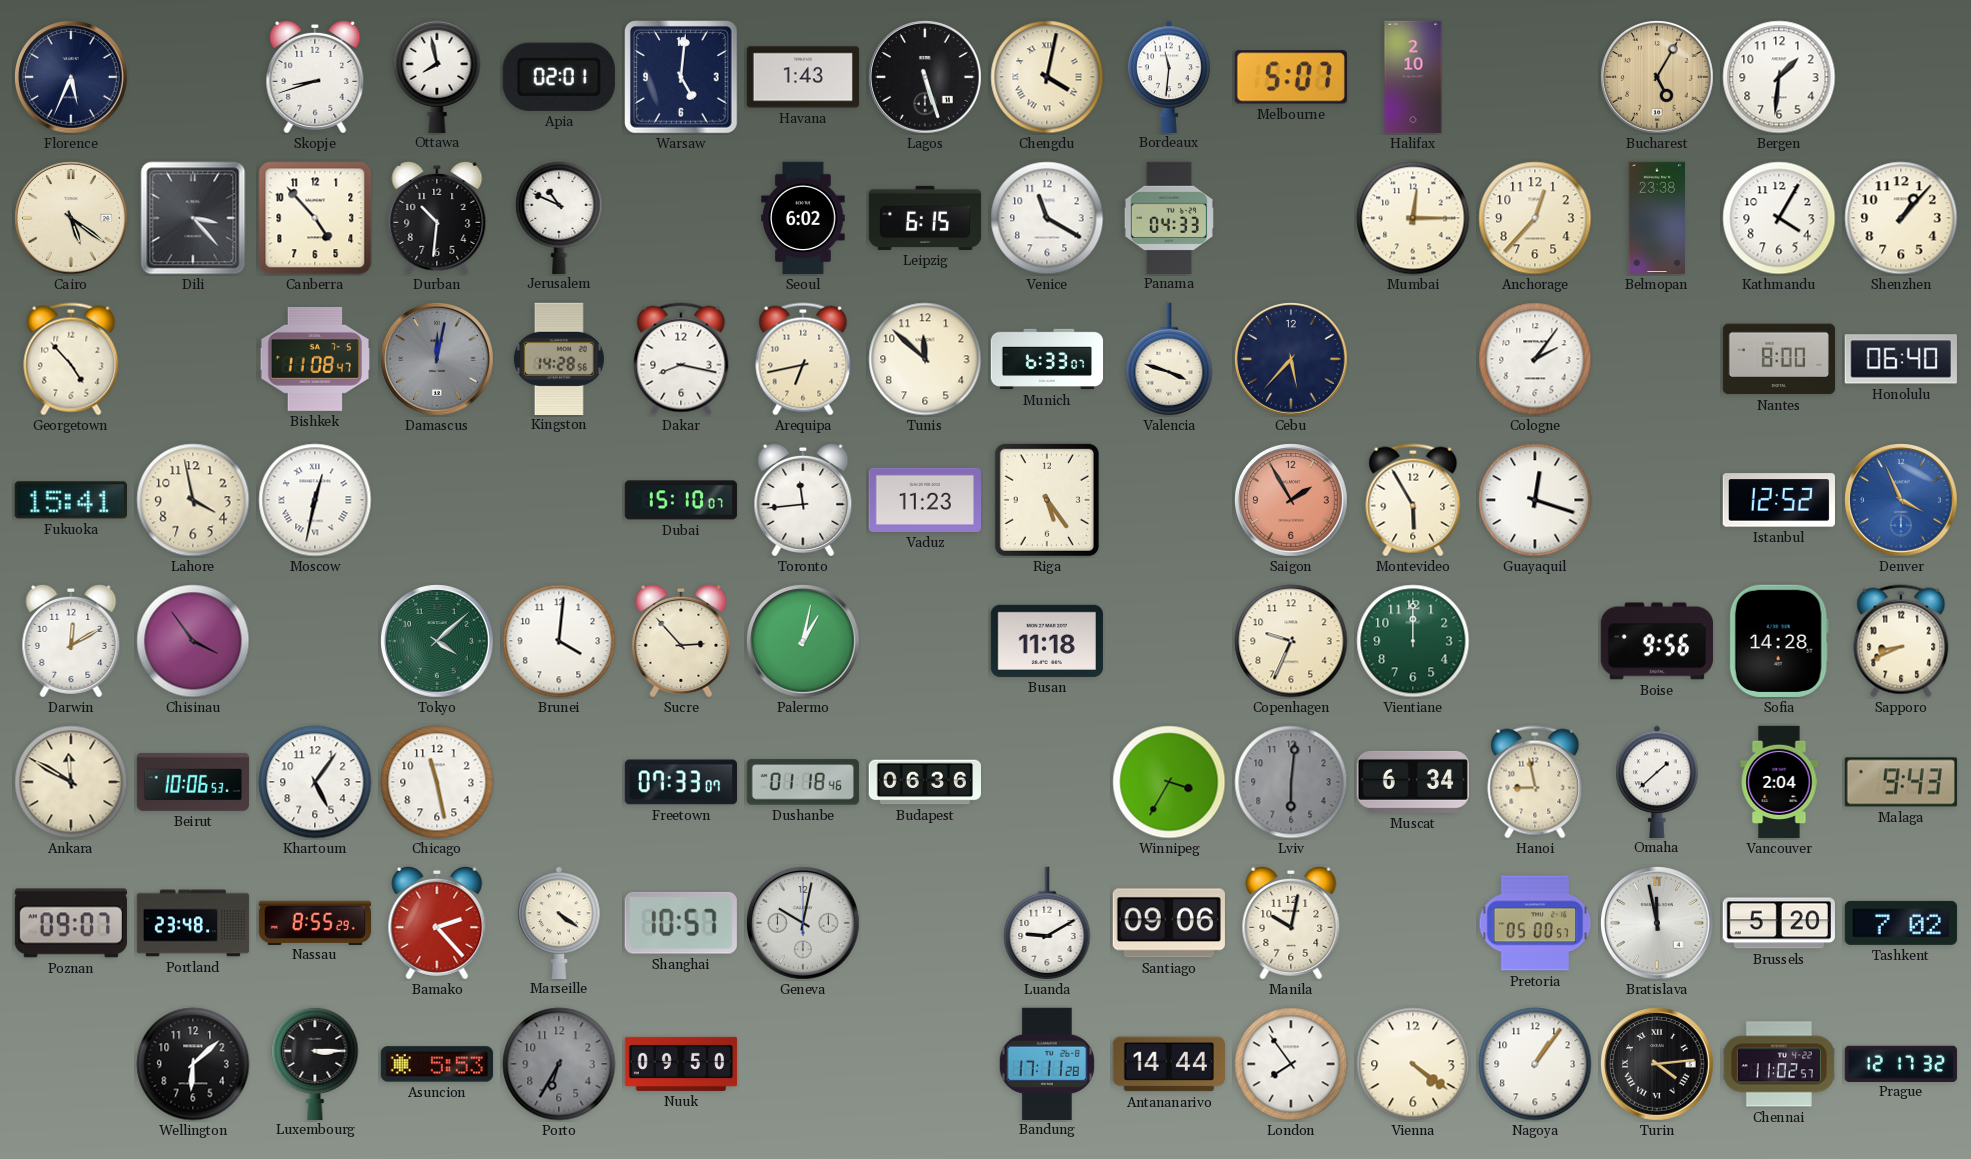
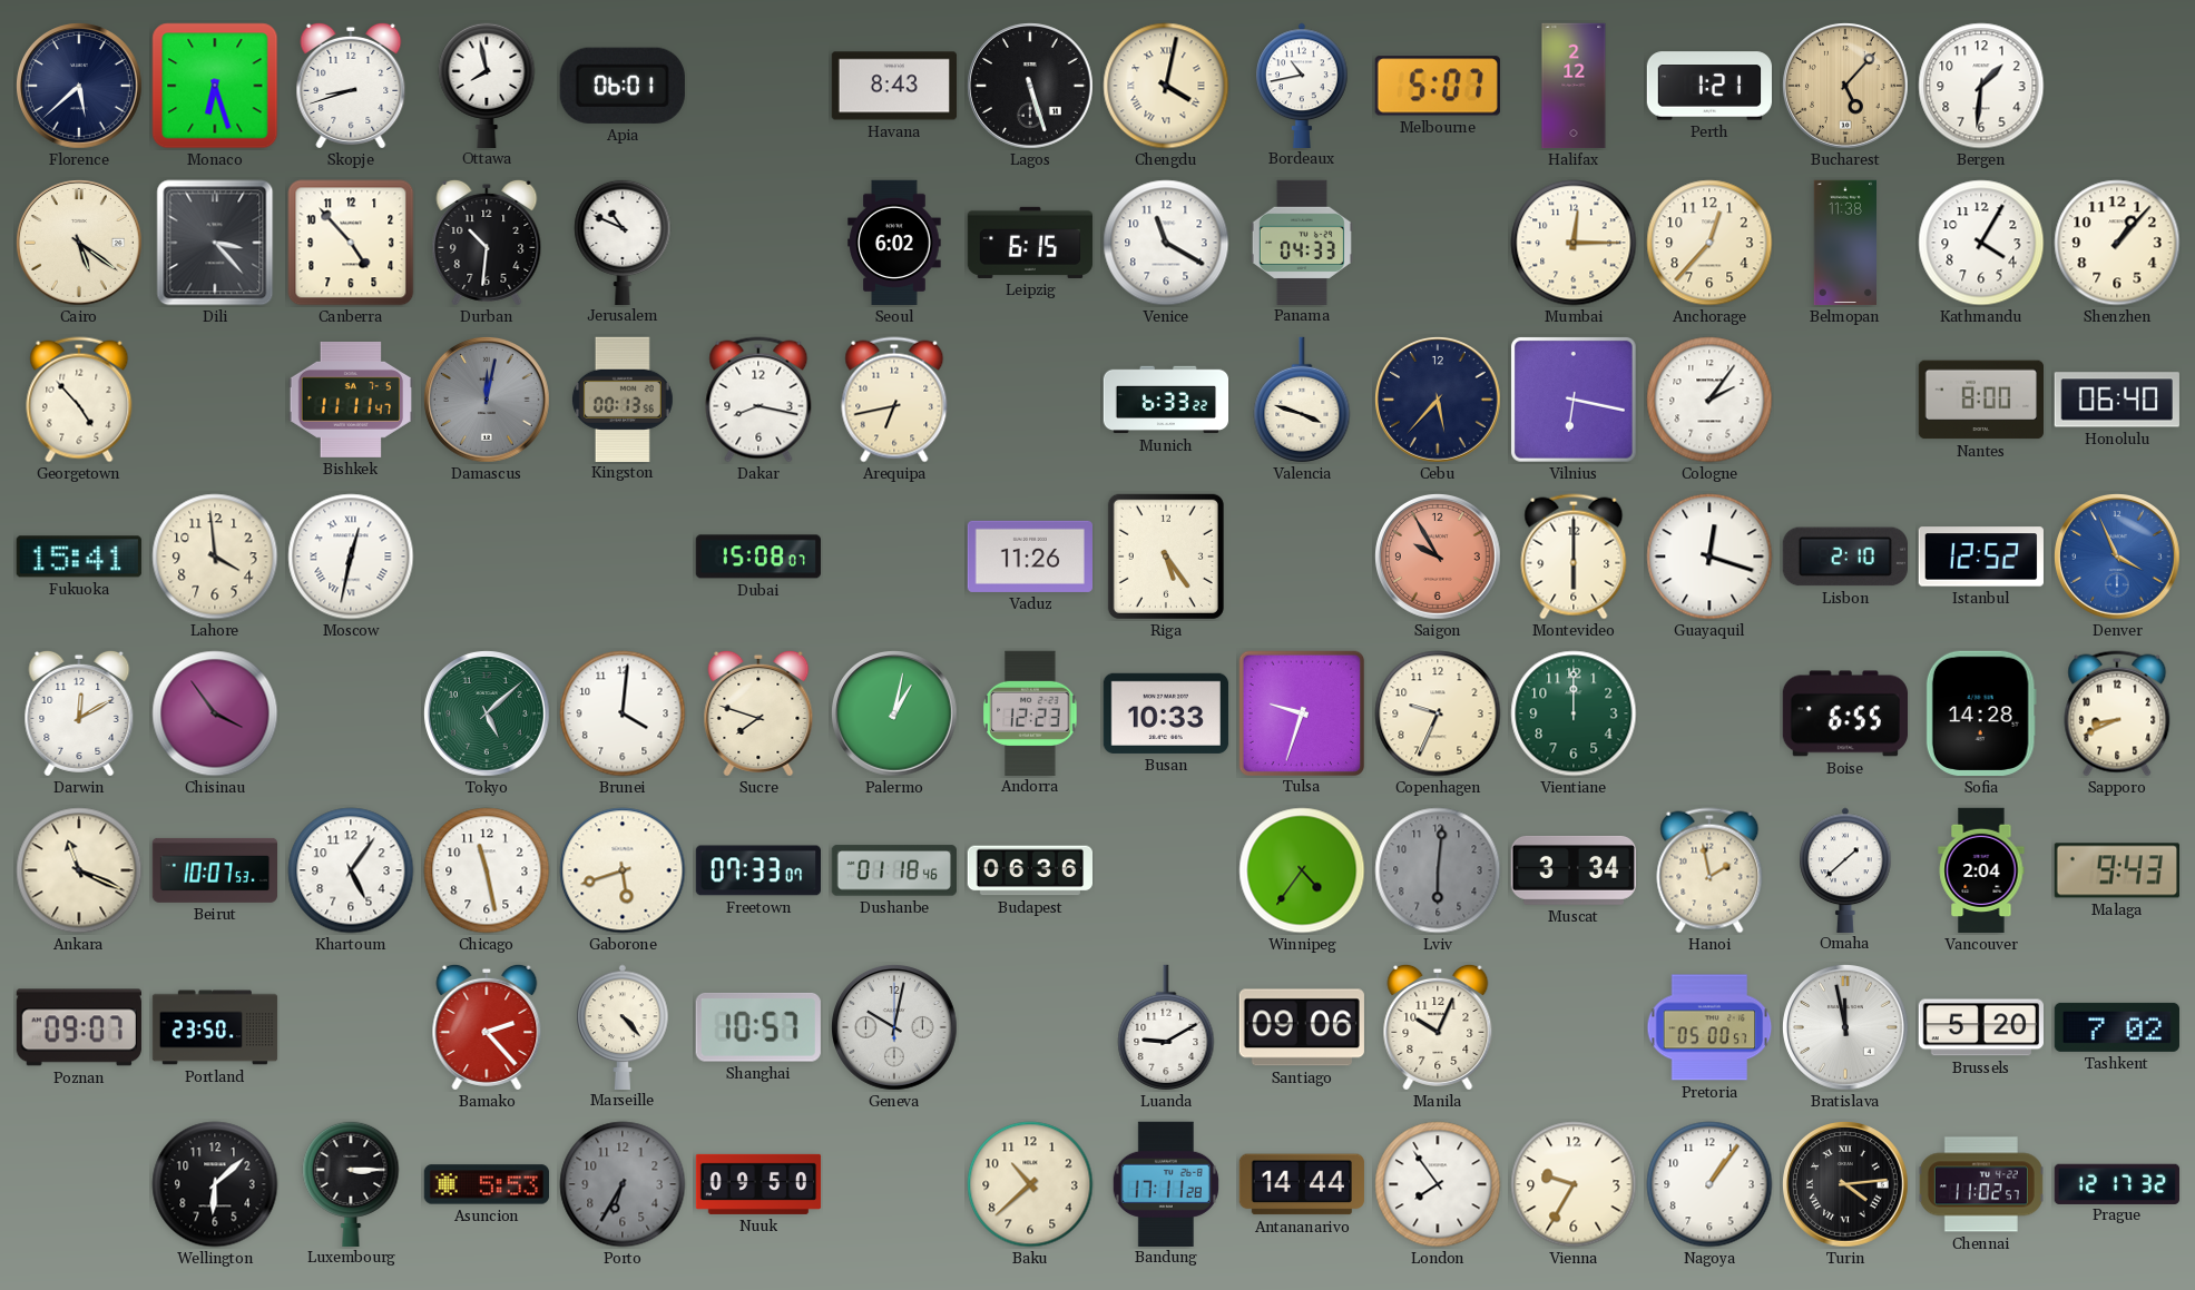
Florence: 5:34 -> 5:38 (80, 87)
Monaco: none -> 6:27 (215, 86)
Apia: 02:01 -> 06:01 (623, 86)
Warsaw: 5:01 -> none (682, 78)
Havana: 1:43 -> 8:43 (893, 86)
Bordeaux: 11:31 -> 10:43 (1302, 85)
Halifax: 2:10 -> 2:12 (1574, 86)
Perth: none -> 1:21 (1708, 86)
Bucharest: 5:05 -> 5:07 (1846, 87)
Belmopan: 23:38 -> 11:38 (1844, 243)
Bishkek: 11:08 -> 11:11 (350, 400)
Kingston: 14:28 -> 00:13 (623, 398)
Tunis: 11:52 -> none (925, 359)
Munich: 6:33:07 -> 6:33:22 (1166, 400)
Vilnius: none -> 6:17 (1575, 401)
Lahore: 3:58 -> 3:59 (215, 557)
Dubai: 15:10 -> 15:08 (758, 557)
Toronto: 11:44 -> none (803, 500)
Vaduz: 11:23 -> 11:26 (1029, 557)
Saigon: 1:55 -> 9:55 (1439, 558)
Montevideo: 5:55 -> 6:00 (1574, 557)
Lisbon: none -> 2:10 (1845, 557)
Tokyo: 4:08 -> 5:08 (488, 715)
Sucre: 2:53 -> 7:48 (758, 713)
Andorra: none -> 12:23 (1030, 712)
Busan: 11:18 -> 10:33 (1166, 713)
Tulsa: none -> 9:33 (1301, 712)
Boise: 9:56 -> 6:55 (1844, 713)
Ankara: 11:50 -> 11:19 (79, 870)
Beirut: 10:06 -> 10:07 (214, 870)
Gaborone: none -> 5:42 (623, 870)
Winnipeg: 3:35 -> 4:36 (1302, 870)
Muscat: 6:34 -> 3:34 (1572, 870)
Hanoi: 8:58 -> 1:58 (1709, 870)
Portland: 23:48 -> 23:50 (215, 1027)
Nassau: 8:55 -> none (314, 922)
Marseille: 4:21 -> 4:23 (623, 1026)
Manila: 10:02 -> 10:04 (1438, 1027)
Baku: none -> 10:38 (1030, 1184)
Vienna: 4:21 -> 9:35 (1574, 1184)
